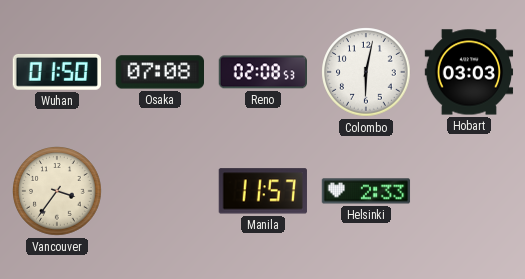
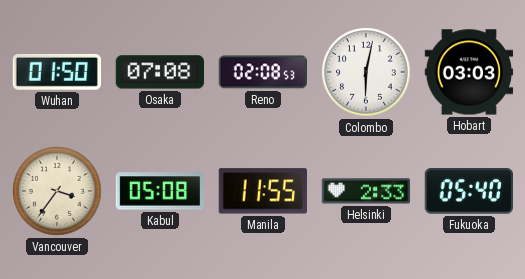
Kabul: none -> 05:08 (160, 191)
Manila: 11:57 -> 11:55 (263, 191)
Fukuoka: none -> 05:40 (468, 191)
